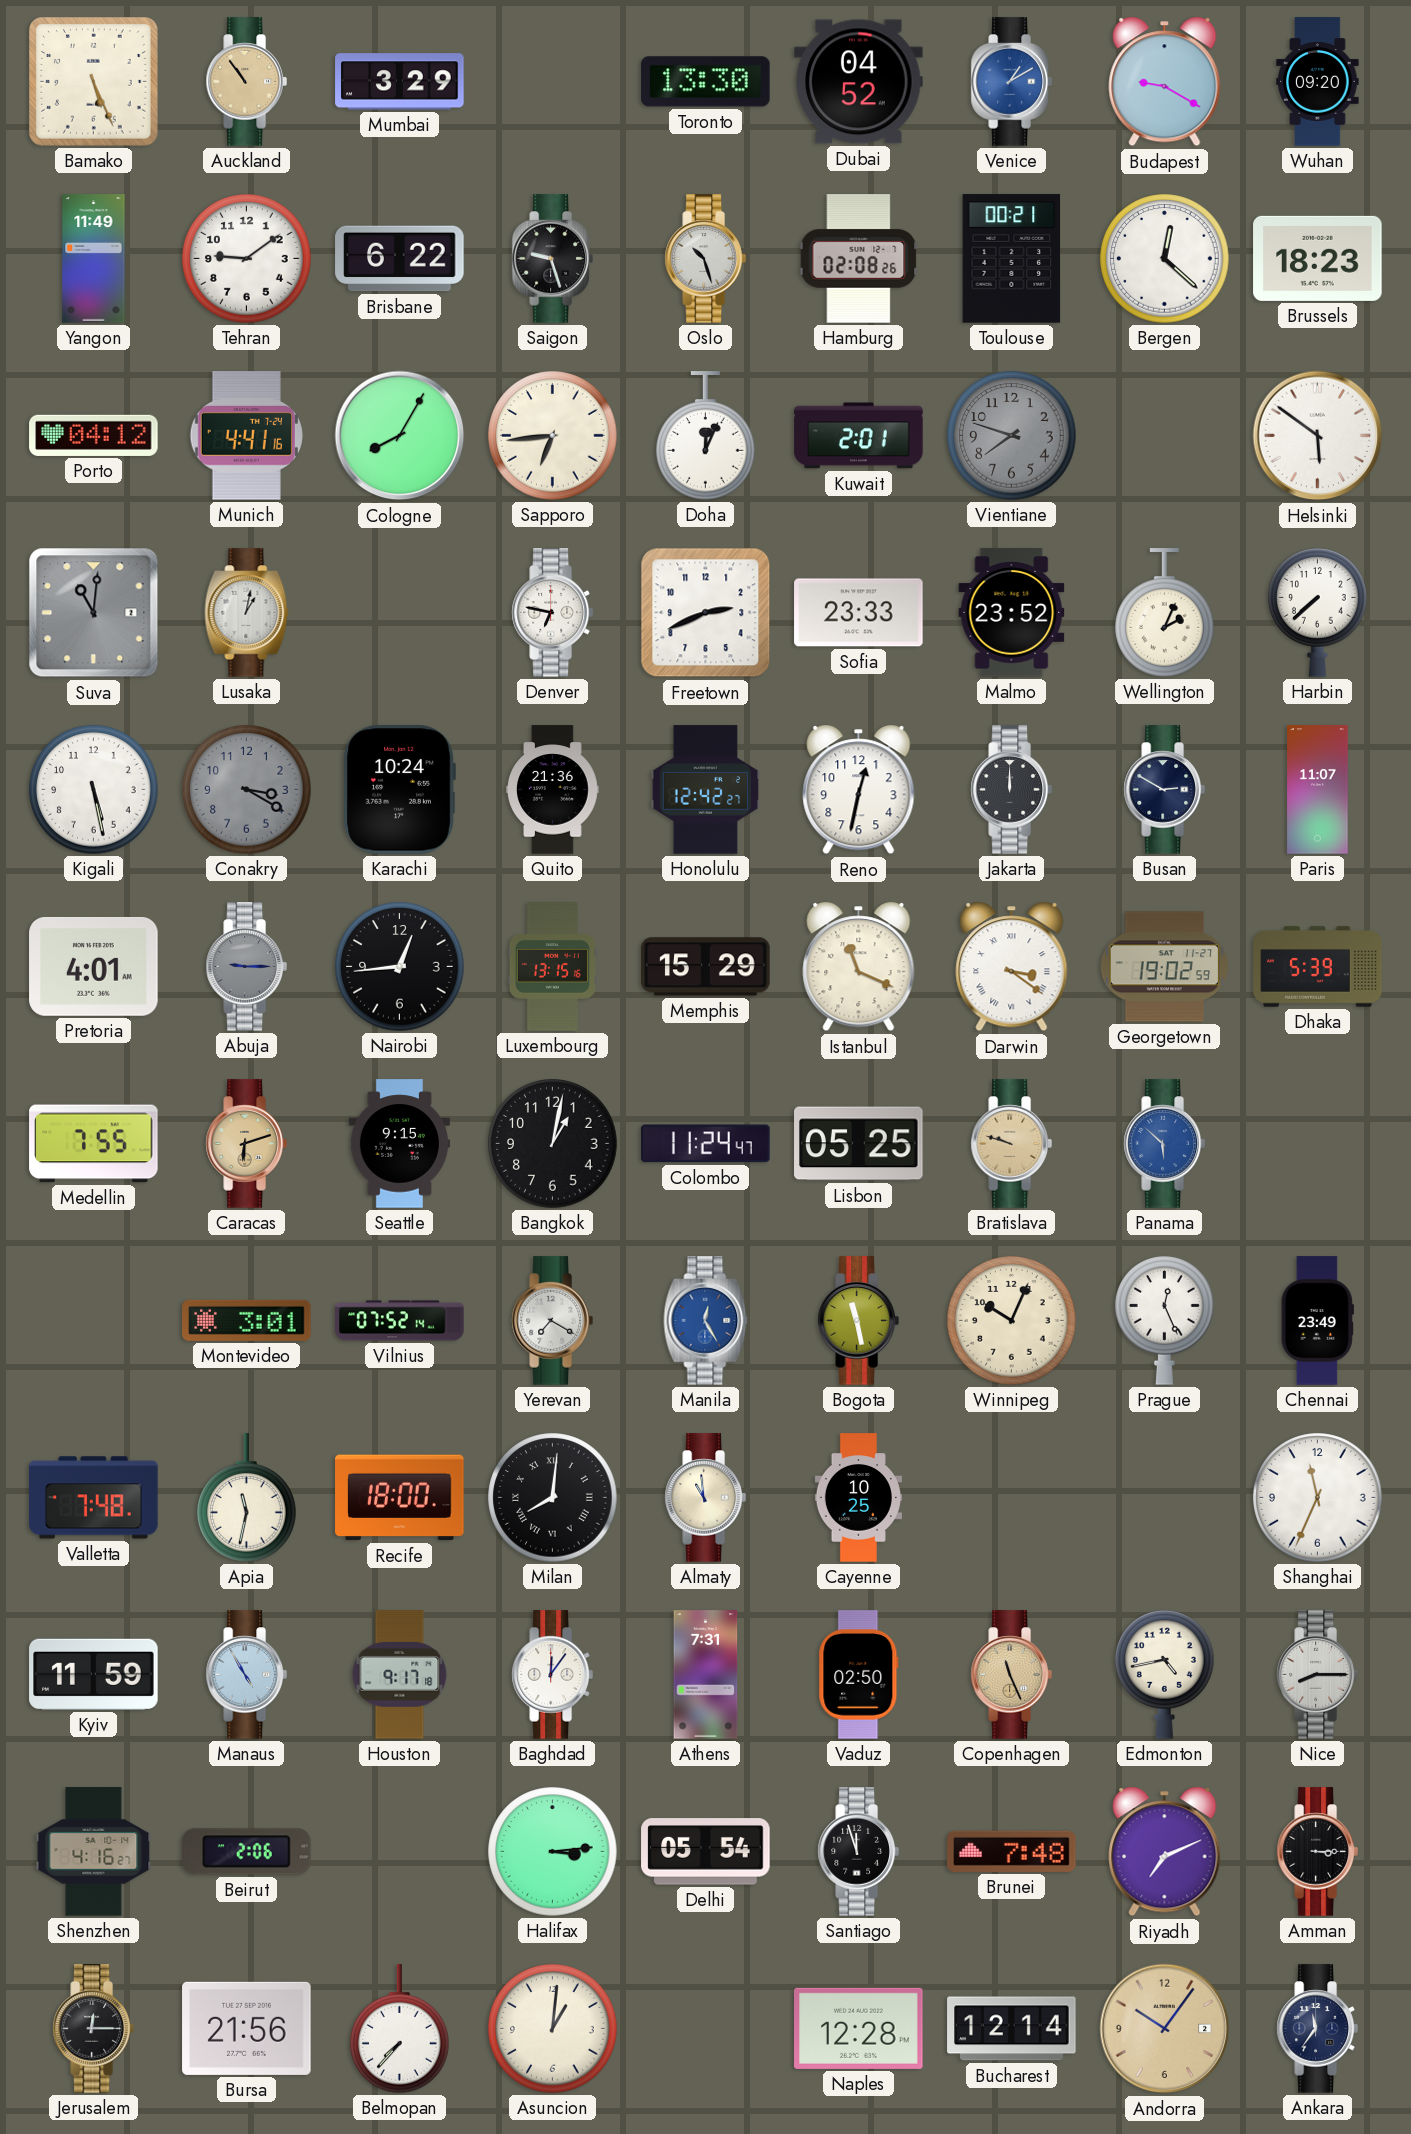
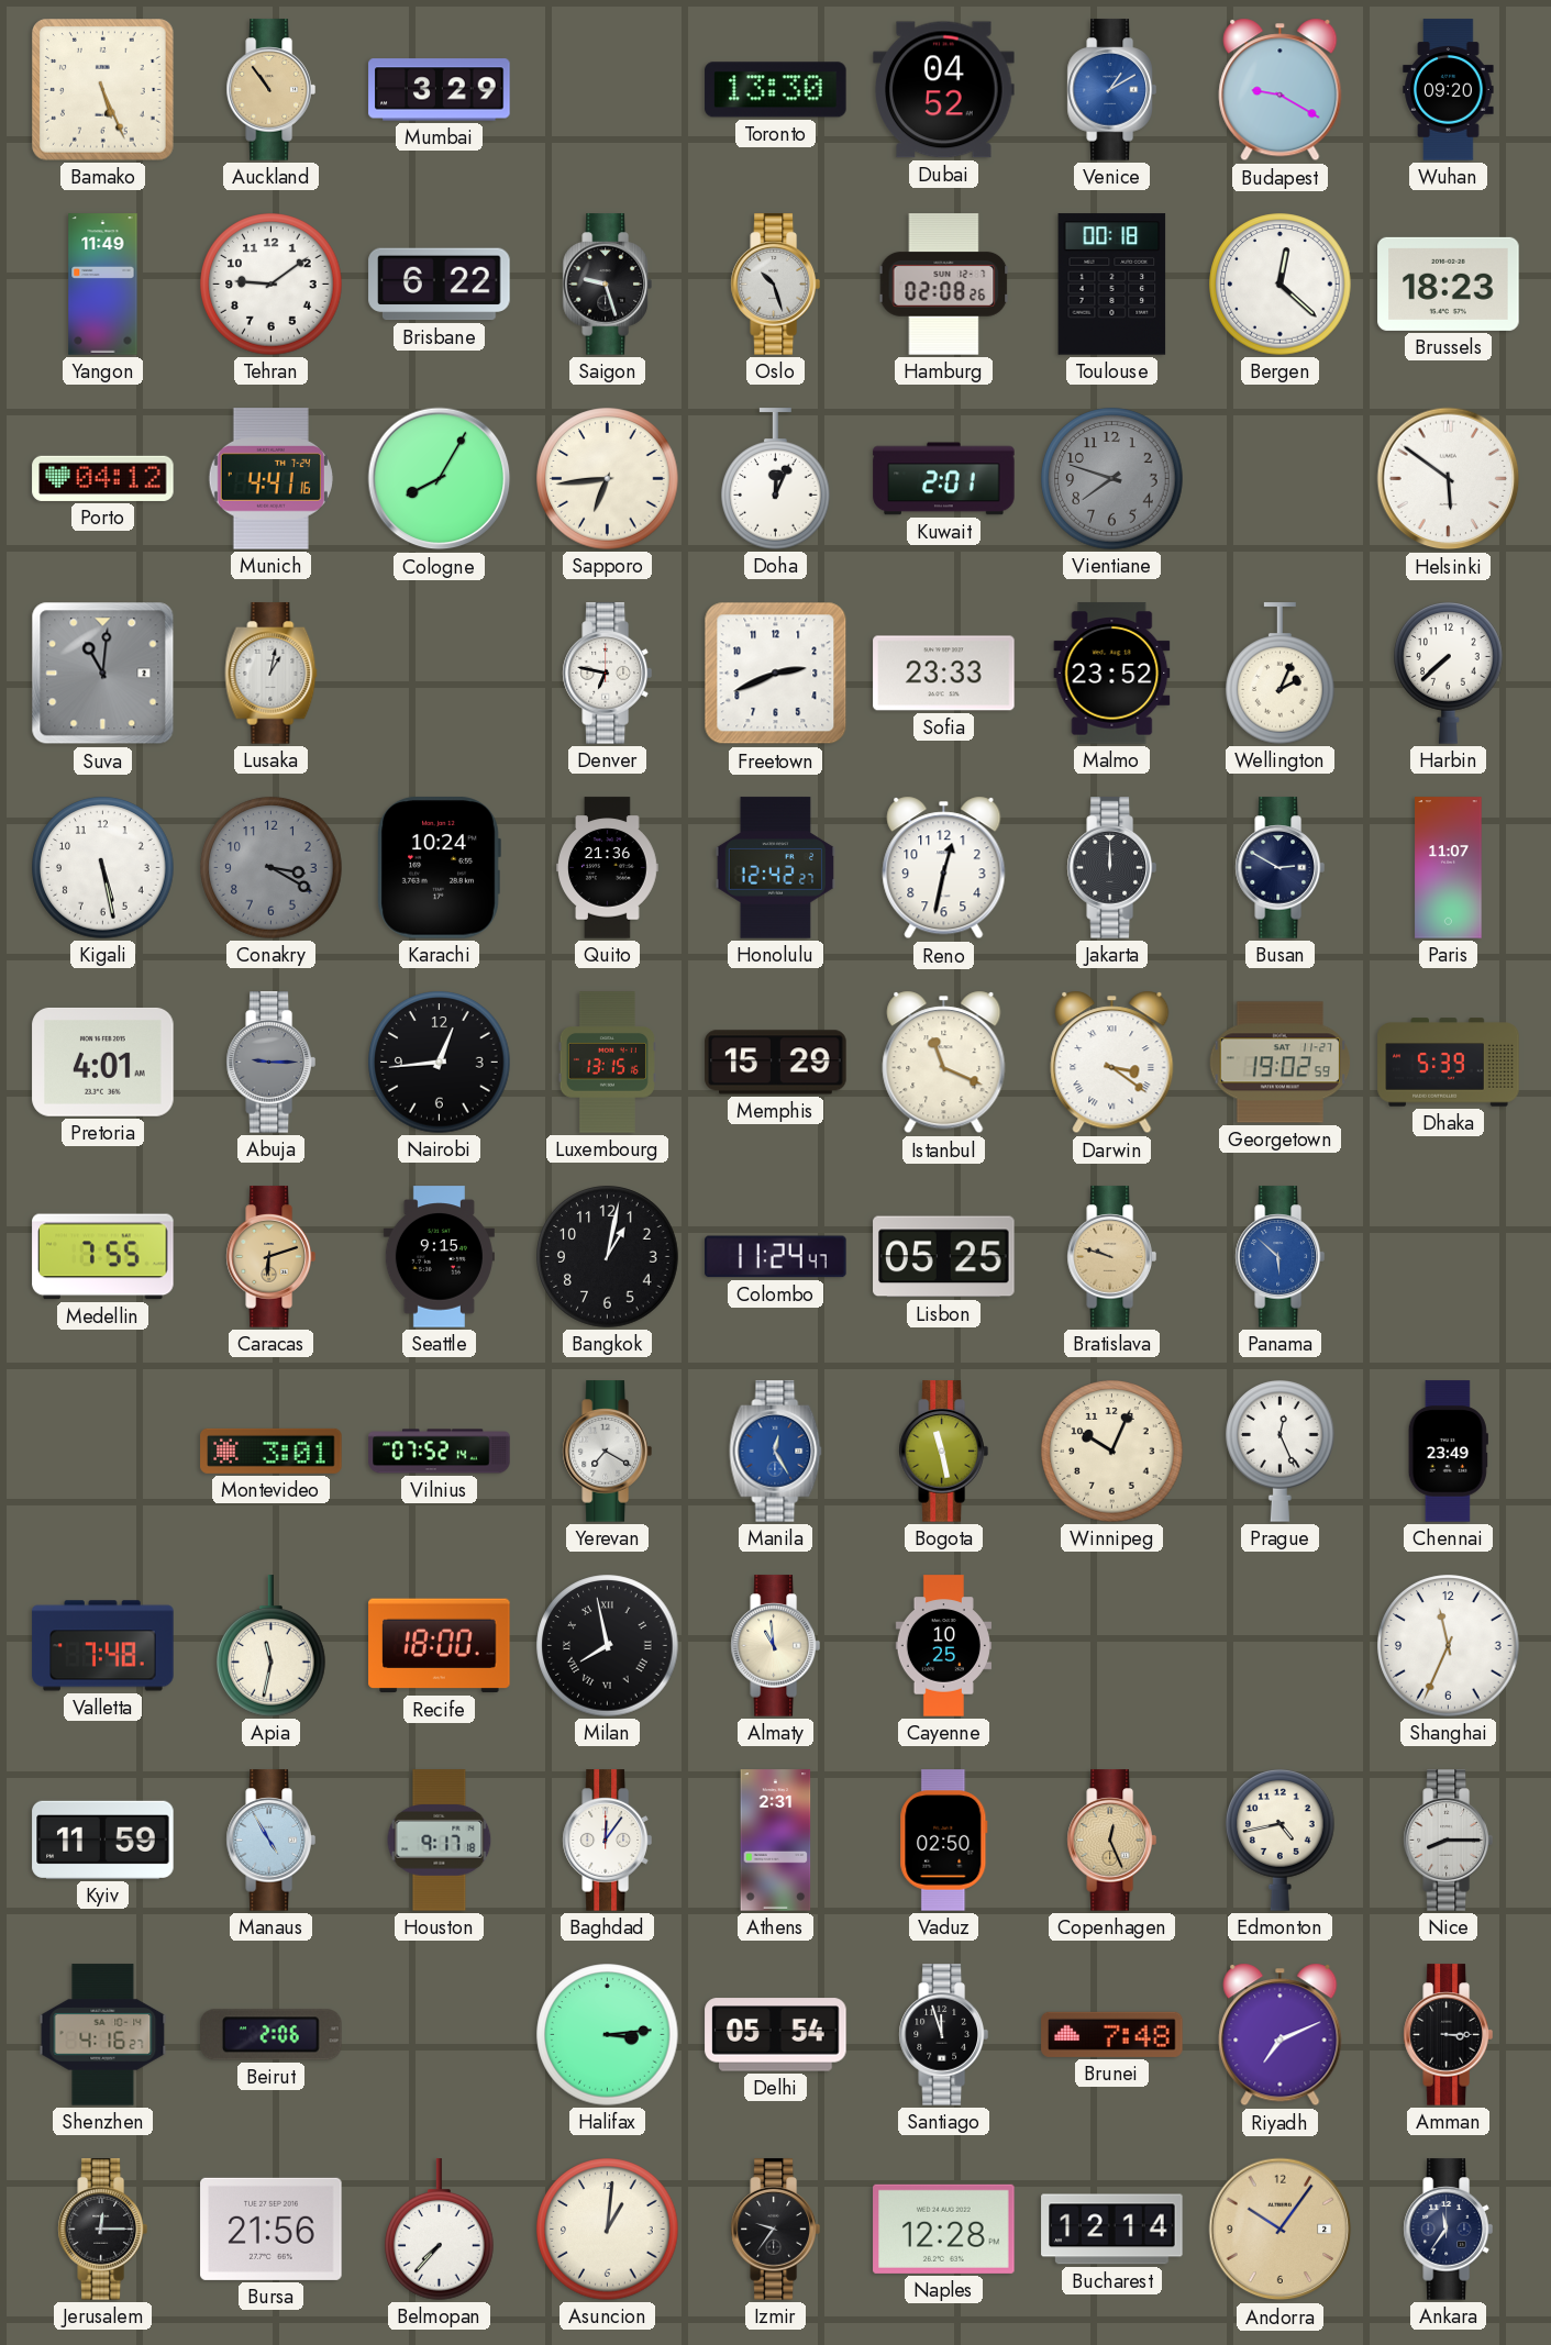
Toulouse: 00:21 -> 00:18 (1112, 285)
Milan: 8:01 -> 7:58 (608, 1646)
Athens: 7:31 -> 2:31 (776, 1841)
Copenhagen: 11:26 -> 12:26 (1111, 1841)
Izmir: none -> 9:36 (775, 2230)
